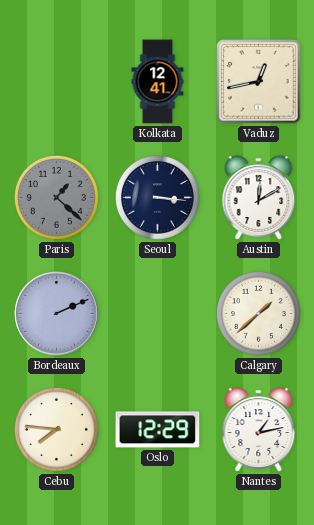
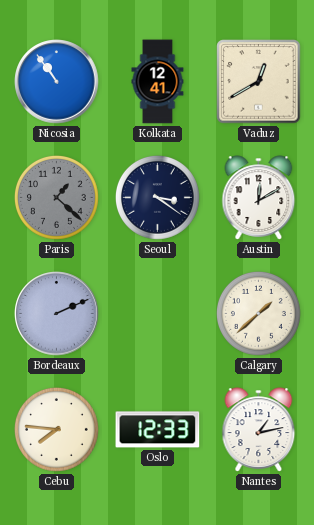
Nicosia: none -> 10:54 (57, 82)
Vaduz: 12:43 -> 12:40 (259, 82)
Seoul: 3:16 -> 3:21 (157, 197)
Oslo: 12:29 -> 12:33 (158, 430)
